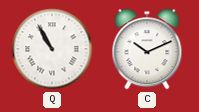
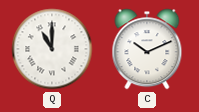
Q: 10:55 -> 11:00 (52, 49)
